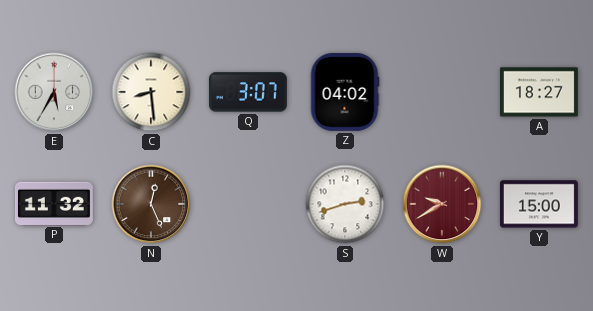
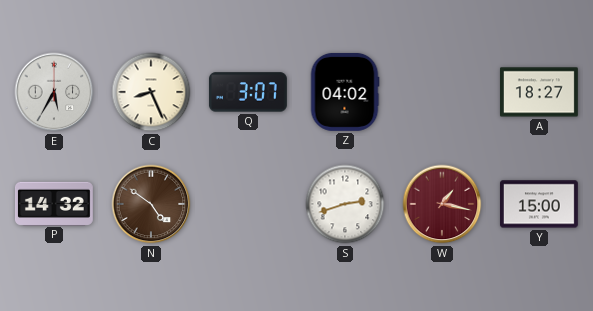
C: 8:29 -> 8:26 (151, 92)
P: 11:32 -> 14:32 (54, 203)
N: 12:26 -> 4:51 (151, 204)
W: 9:40 -> 1:17 (442, 204)
